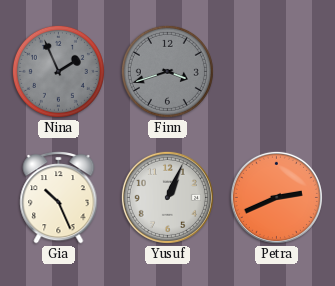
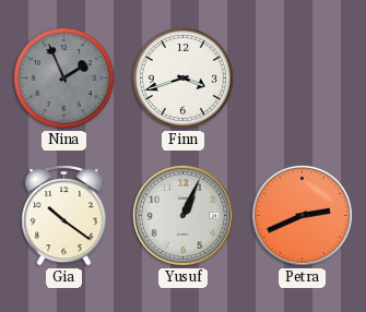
Finn dial: grey -> white (182, 77)
Gia: 10:26 -> 10:21 (64, 216)
